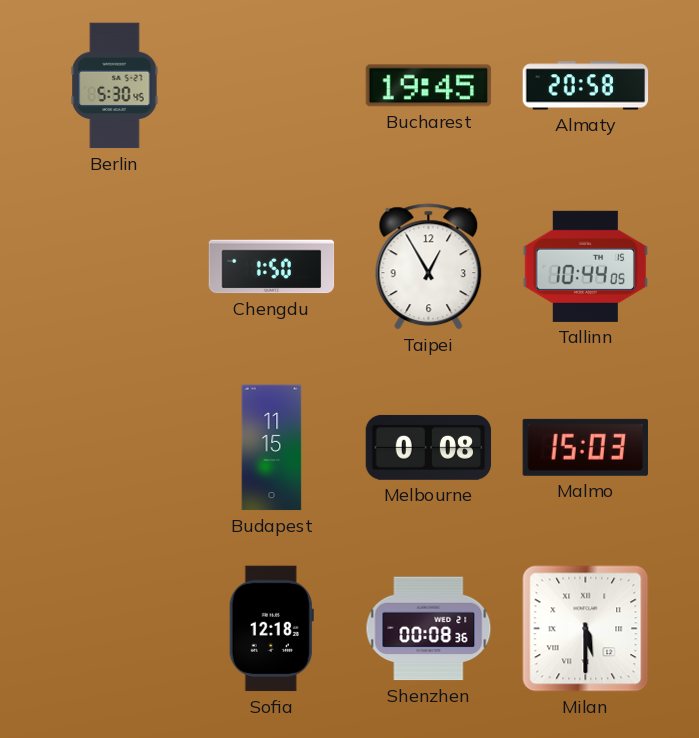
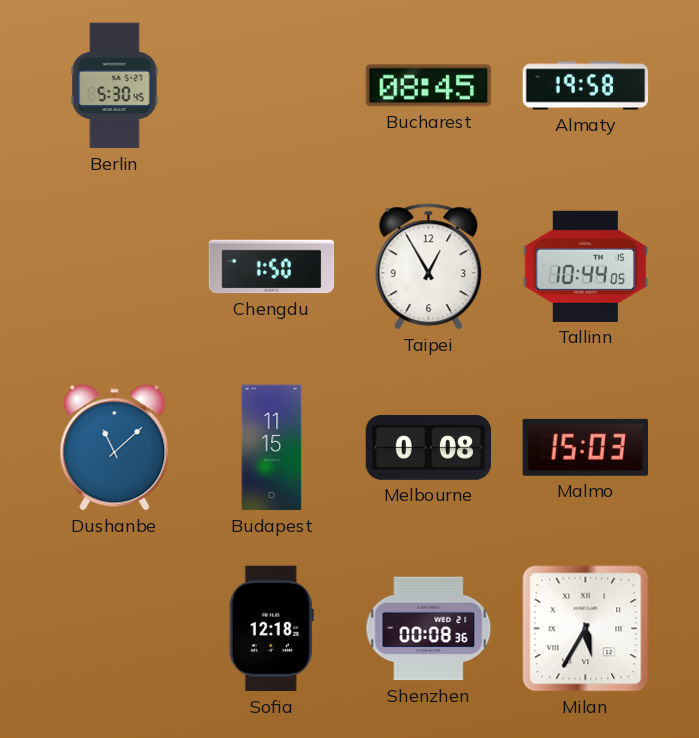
Bucharest: 19:45 -> 08:45 (429, 86)
Almaty: 20:58 -> 19:58 (586, 86)
Dushanbe: none -> 11:08 (115, 448)
Milan: 5:30 -> 5:35 (586, 629)
